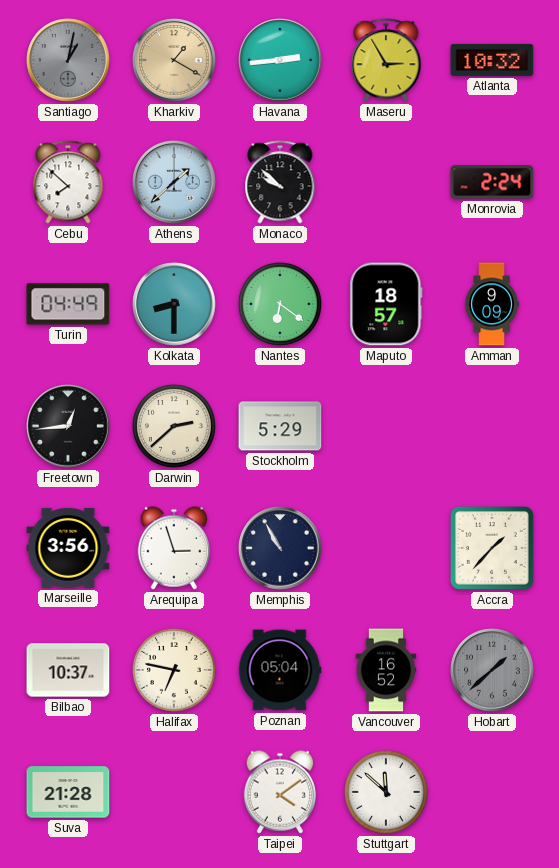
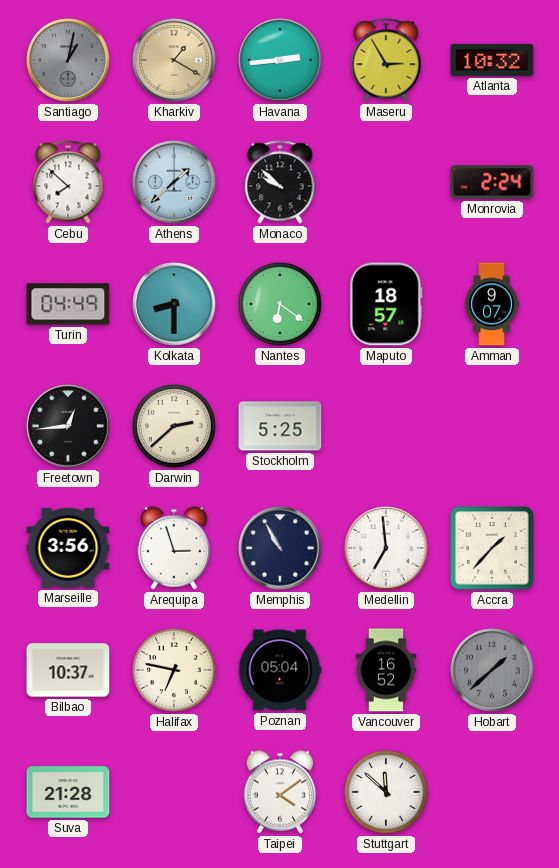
Amman: 9:09 -> 9:07 (492, 304)
Stockholm: 5:29 -> 5:25 (280, 426)
Medellin: none -> 6:59 (386, 548)
